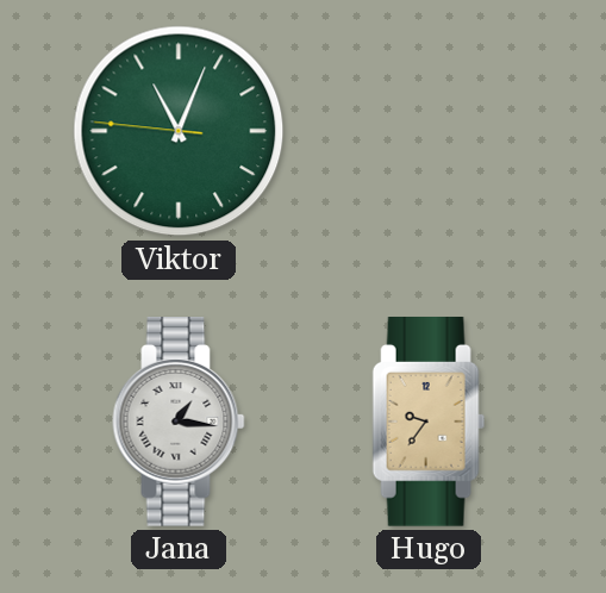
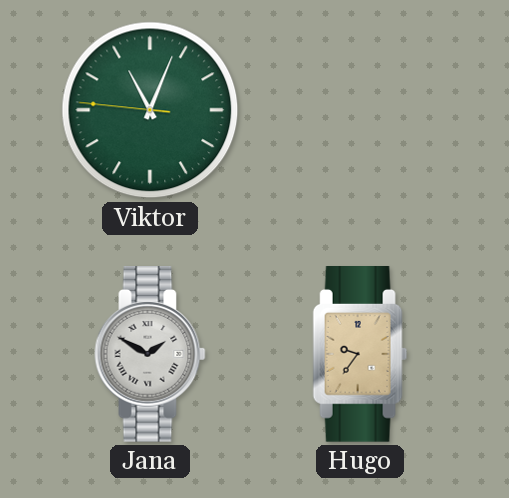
Jana: 1:16 -> 1:50 (150, 355)
